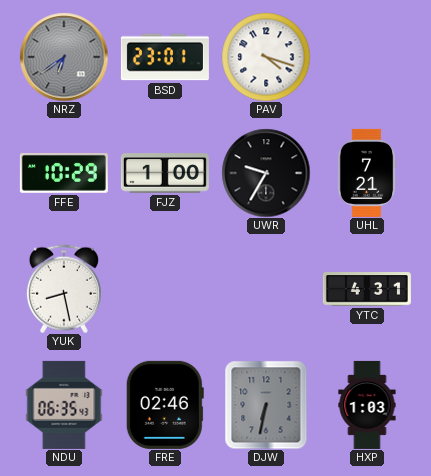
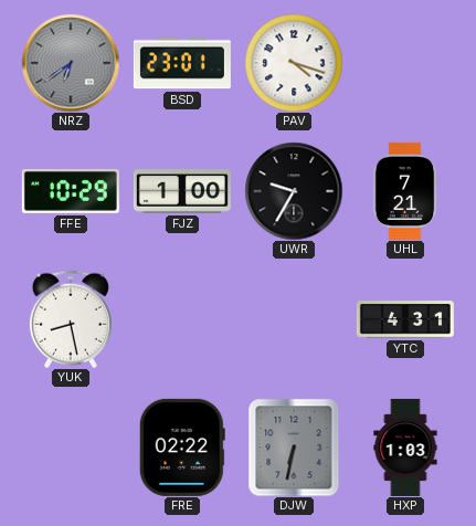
NDU: 06:35 -> none (64, 405)
FRE: 02:46 -> 02:22 (182, 448)
